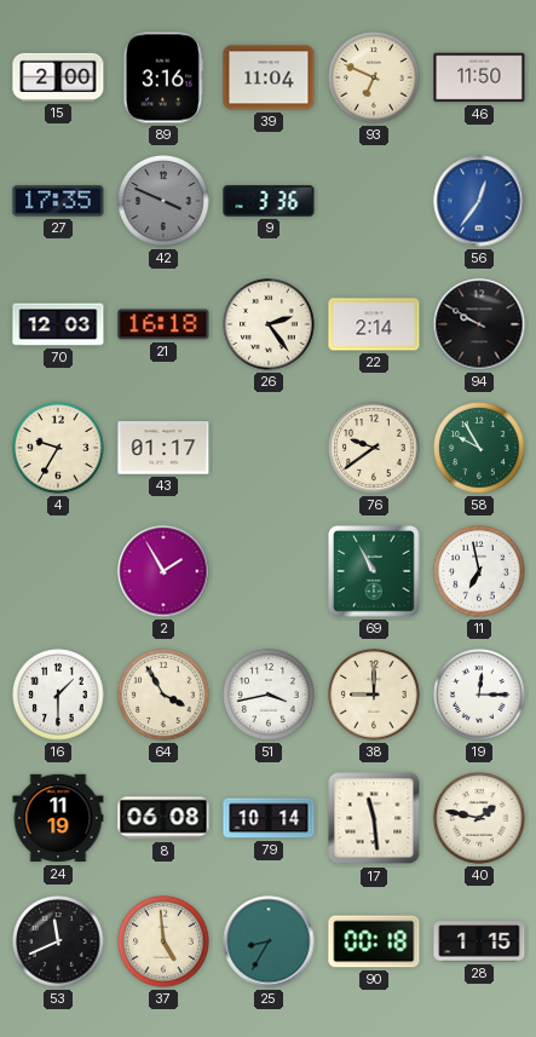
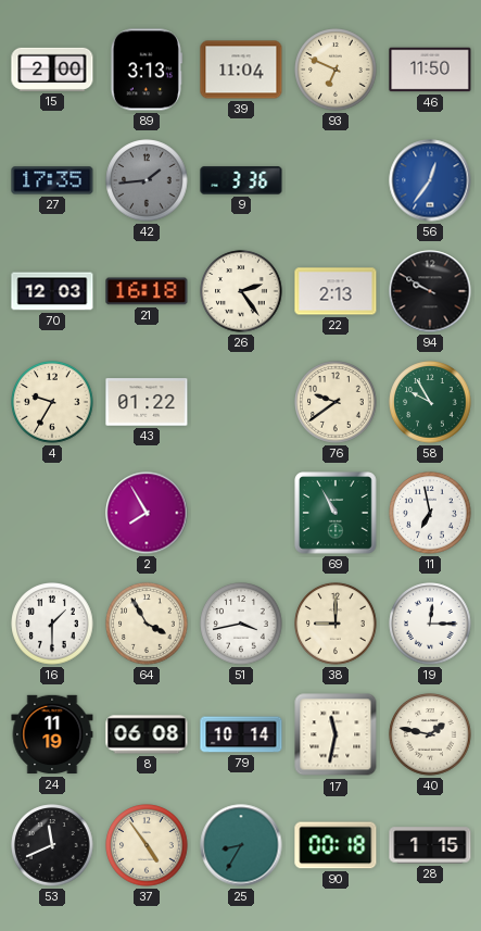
89: 3:16 -> 3:13 (147, 70)
42: 3:49 -> 1:44 (147, 180)
22: 2:14 -> 2:13 (336, 291)
43: 01:17 -> 01:22 (147, 402)
2: 1:55 -> 7:55 (147, 513)
17: 11:29 -> 11:32 (336, 734)
37: 4:59 -> 4:54 (147, 845)
